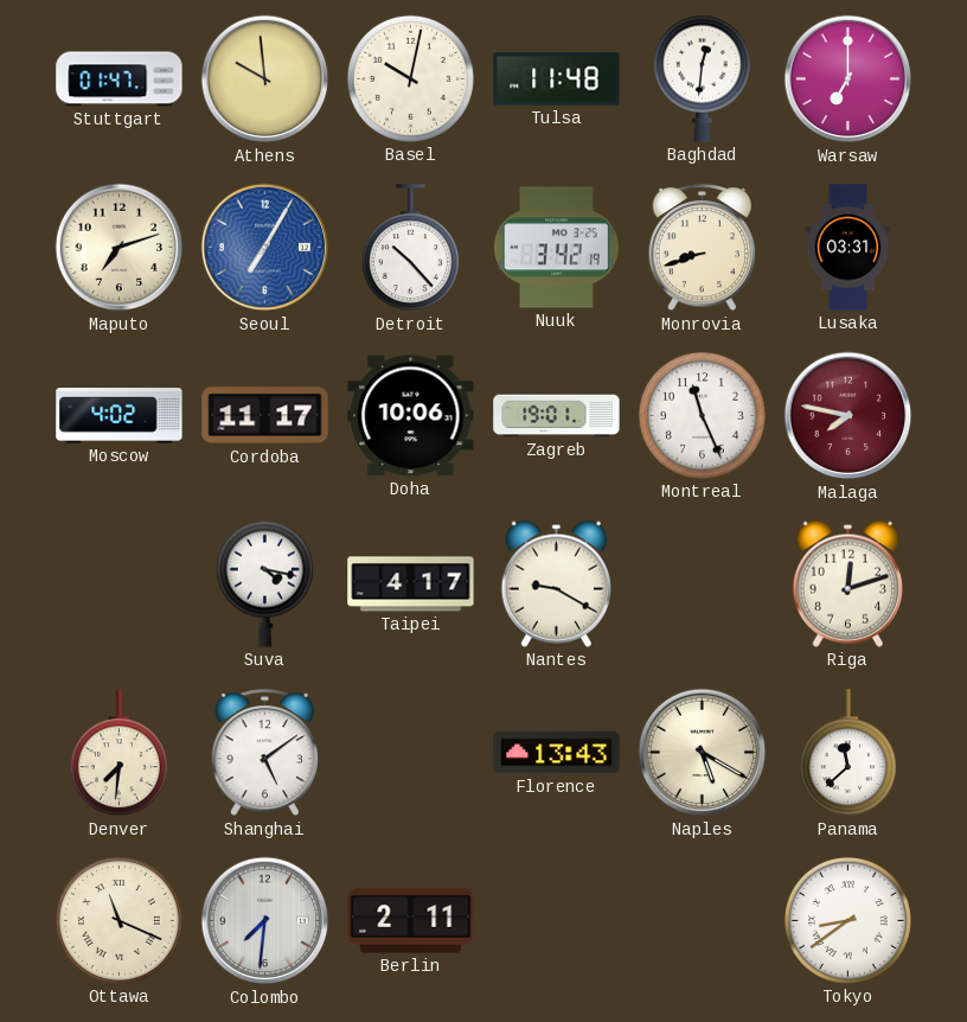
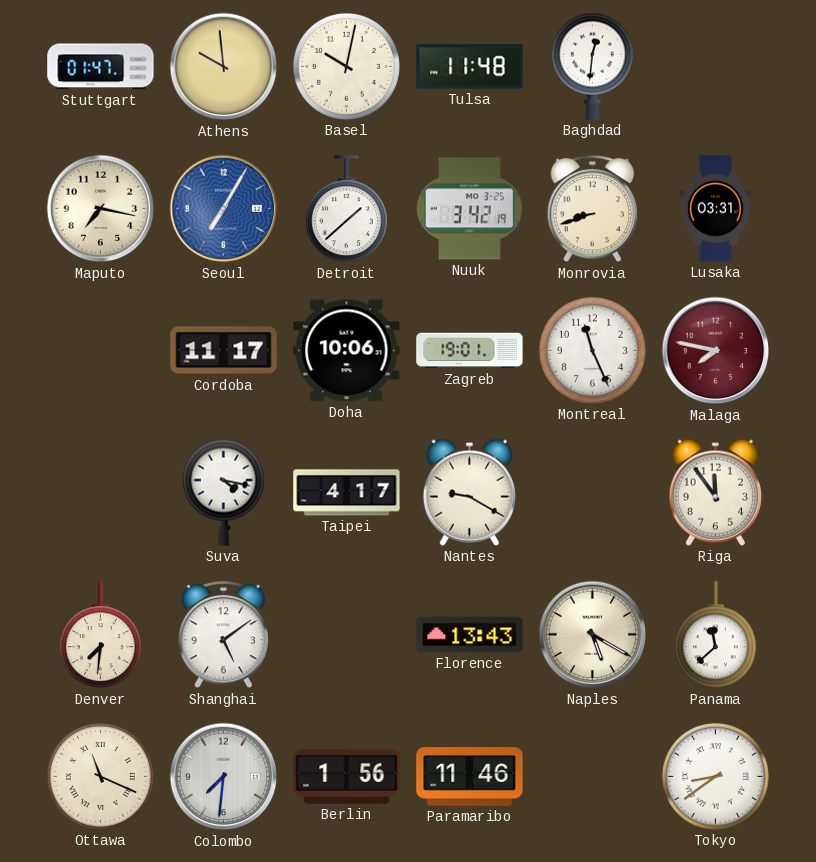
Warsaw: 7:00 -> none (848, 79)
Maputo: 7:12 -> 7:17 (101, 209)
Detroit: 10:23 -> 1:38 (346, 209)
Moscow: 4:02 -> none (120, 416)
Riga: 12:12 -> 11:54 (715, 492)
Berlin: 2:11 -> 1:56 (347, 777)
Paramaribo: none -> 11:46 (470, 777)
